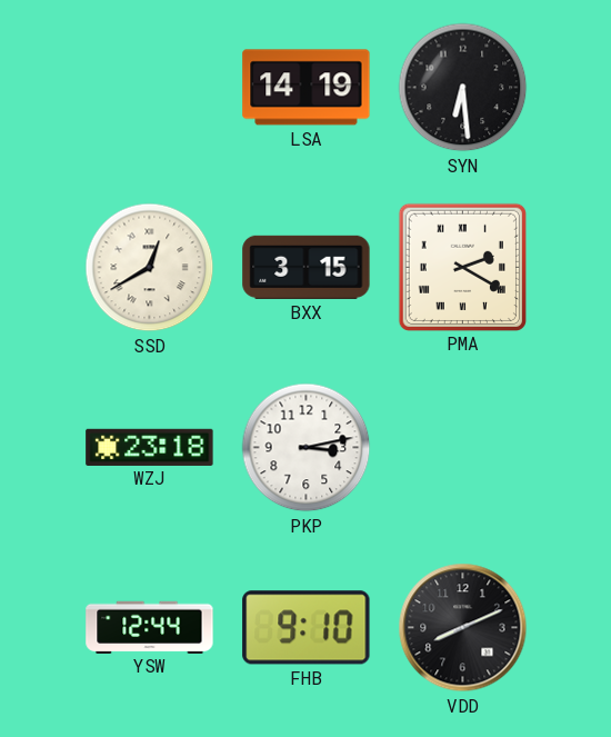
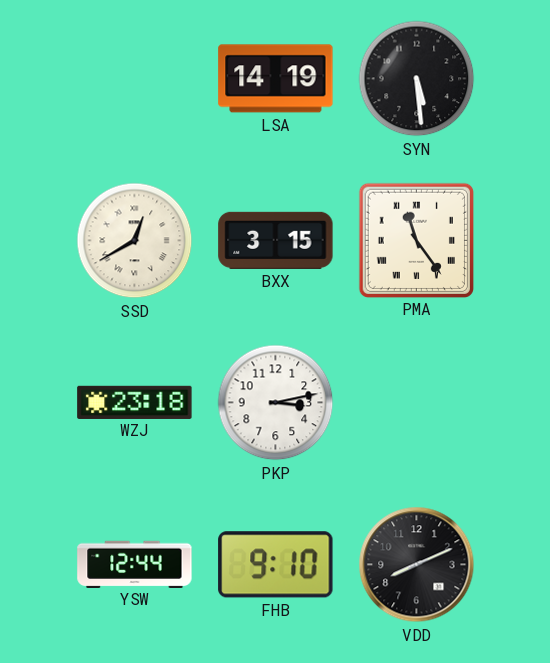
SYN: 6:29 -> 5:29 (417, 79)
PMA: 2:20 -> 11:24 (416, 240)
